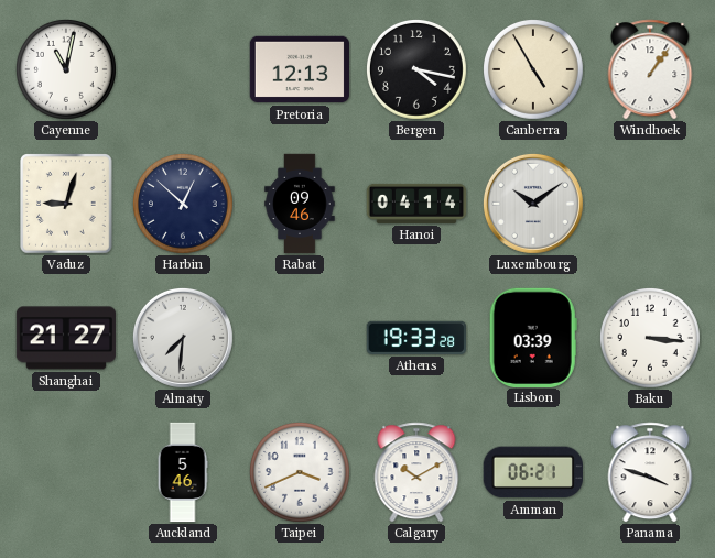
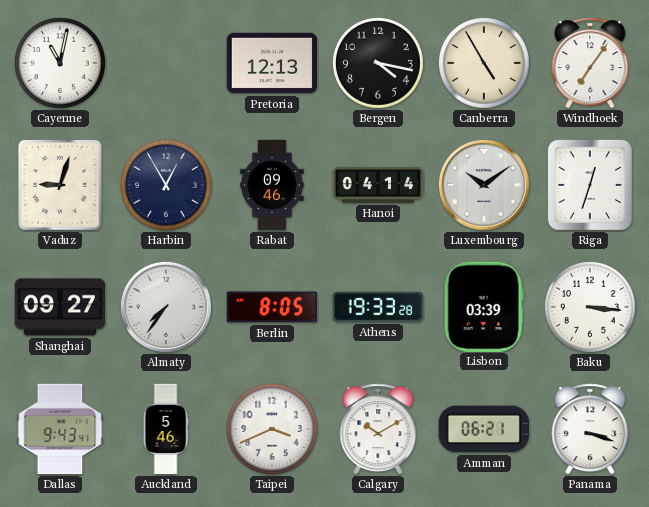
Windhoek: 1:06 -> 7:06 (590, 63)
Harbin: 12:52 -> 12:55 (166, 185)
Riga: none -> 12:33 (590, 185)
Shanghai: 21:27 -> 09:27 (60, 307)
Almaty: 7:31 -> 7:36 (166, 307)
Berlin: none -> 8:05 (271, 307)
Dallas: none -> 9:43 (60, 429)
Panama: 3:48 -> 3:18 (590, 429)
